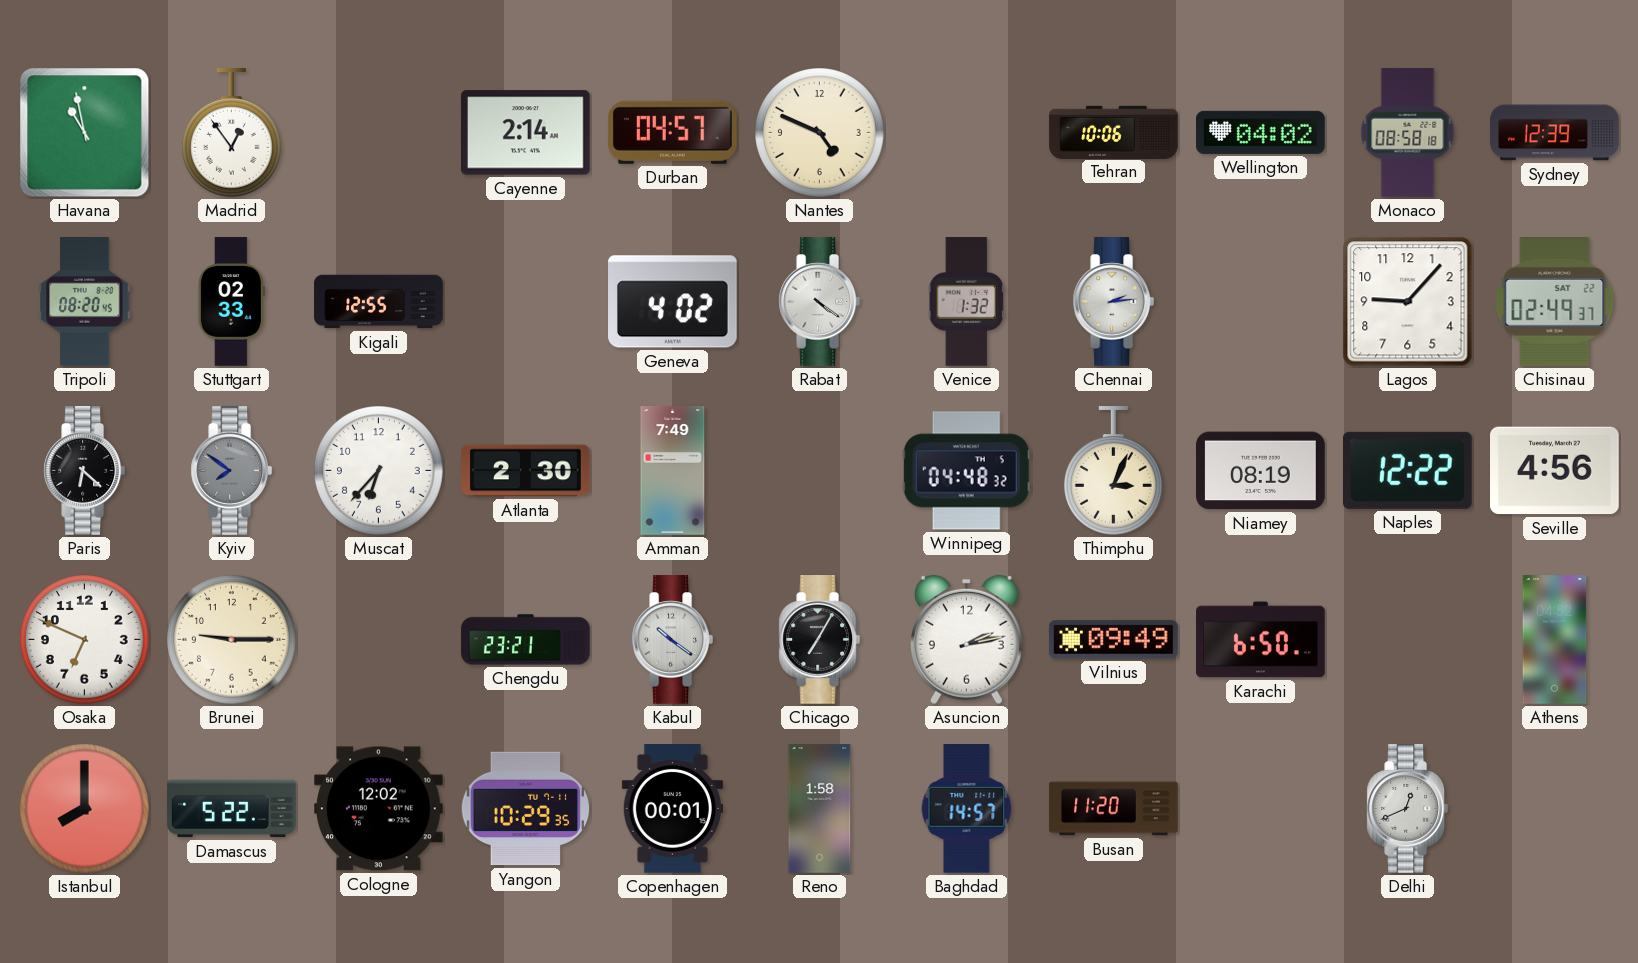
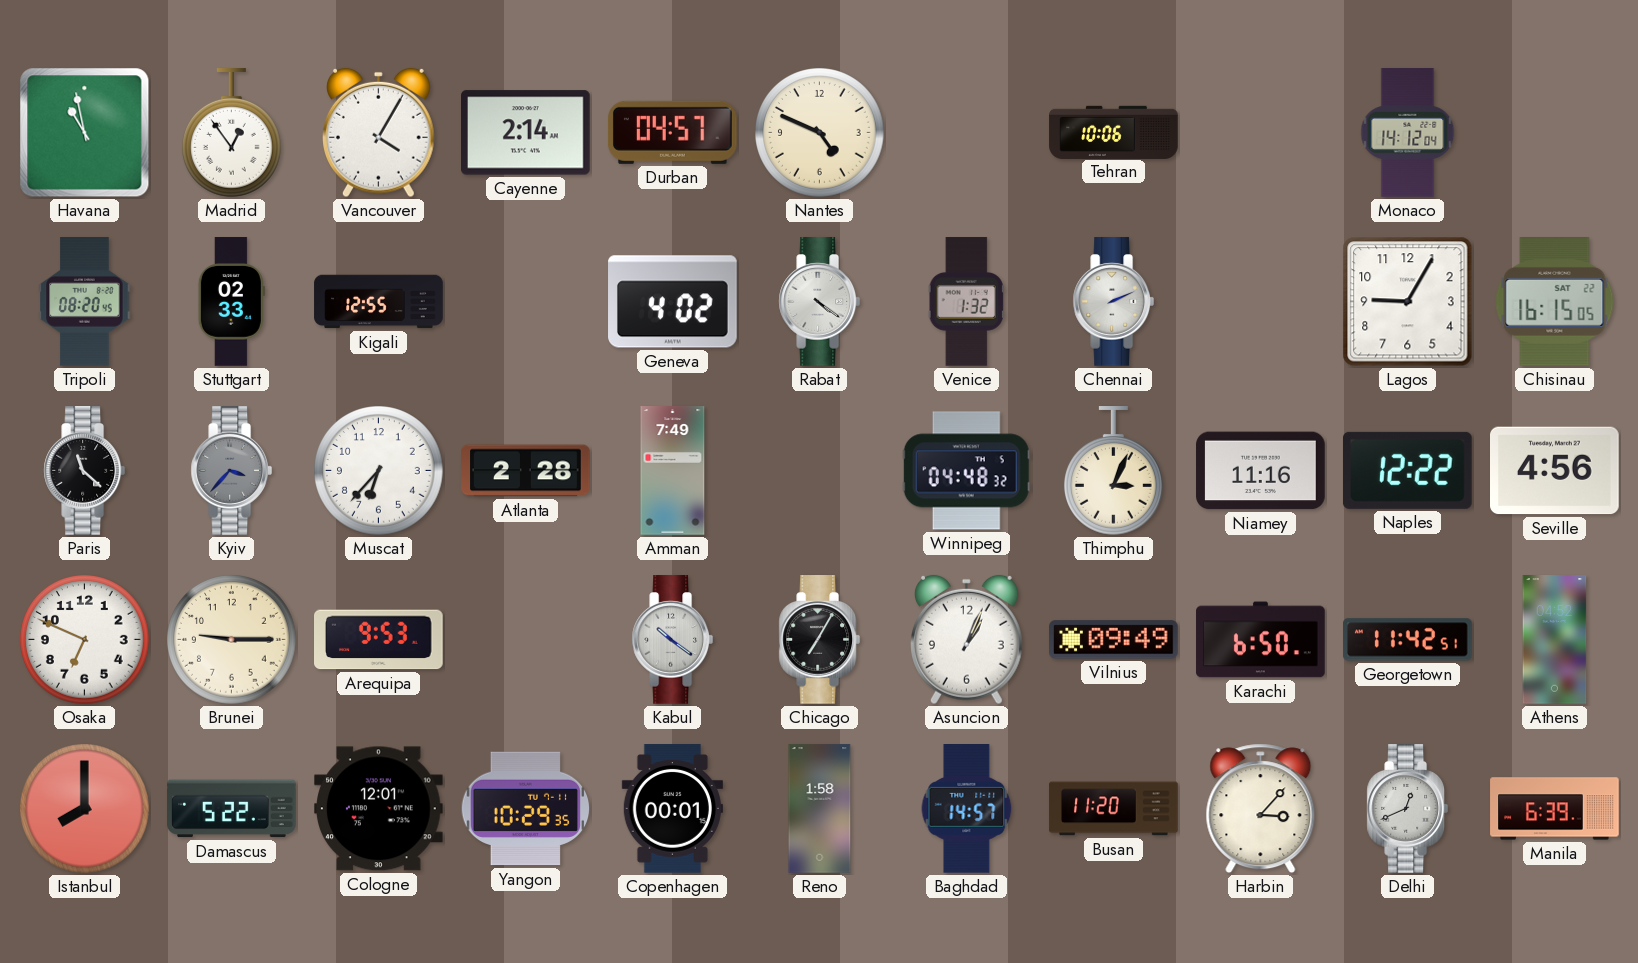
Vancouver: none -> 4:05 (379, 133)
Wellington: 04:02 -> none (1261, 132)
Monaco: 08:58 -> 14:12 (1408, 133)
Sydney: 12:39 -> none (1555, 133)
Chennai: 2:14 -> 2:11 (1113, 302)
Lagos: 9:07 -> 9:05 (1408, 302)
Chisinau: 02:49 -> 16:15 (1555, 302)
Paris: 6:22 -> 11:22 (84, 471)
Kyiv: 7:51 -> 3:37 (231, 471)
Atlanta: 2:30 -> 2:28 (526, 471)
Niamey: 08:19 -> 11:16 (1261, 471)
Arequipa: none -> 9:53 (379, 640)
Chengdu: 23:21 -> none (526, 640)
Asuncion: 2:13 -> 1:04 (967, 640)
Georgetown: none -> 11:42 (1408, 640)
Cologne: 12:02 -> 12:01 (379, 809)
Harbin: none -> 3:07 (1261, 809)
Manila: none -> 6:39 (1555, 809)
